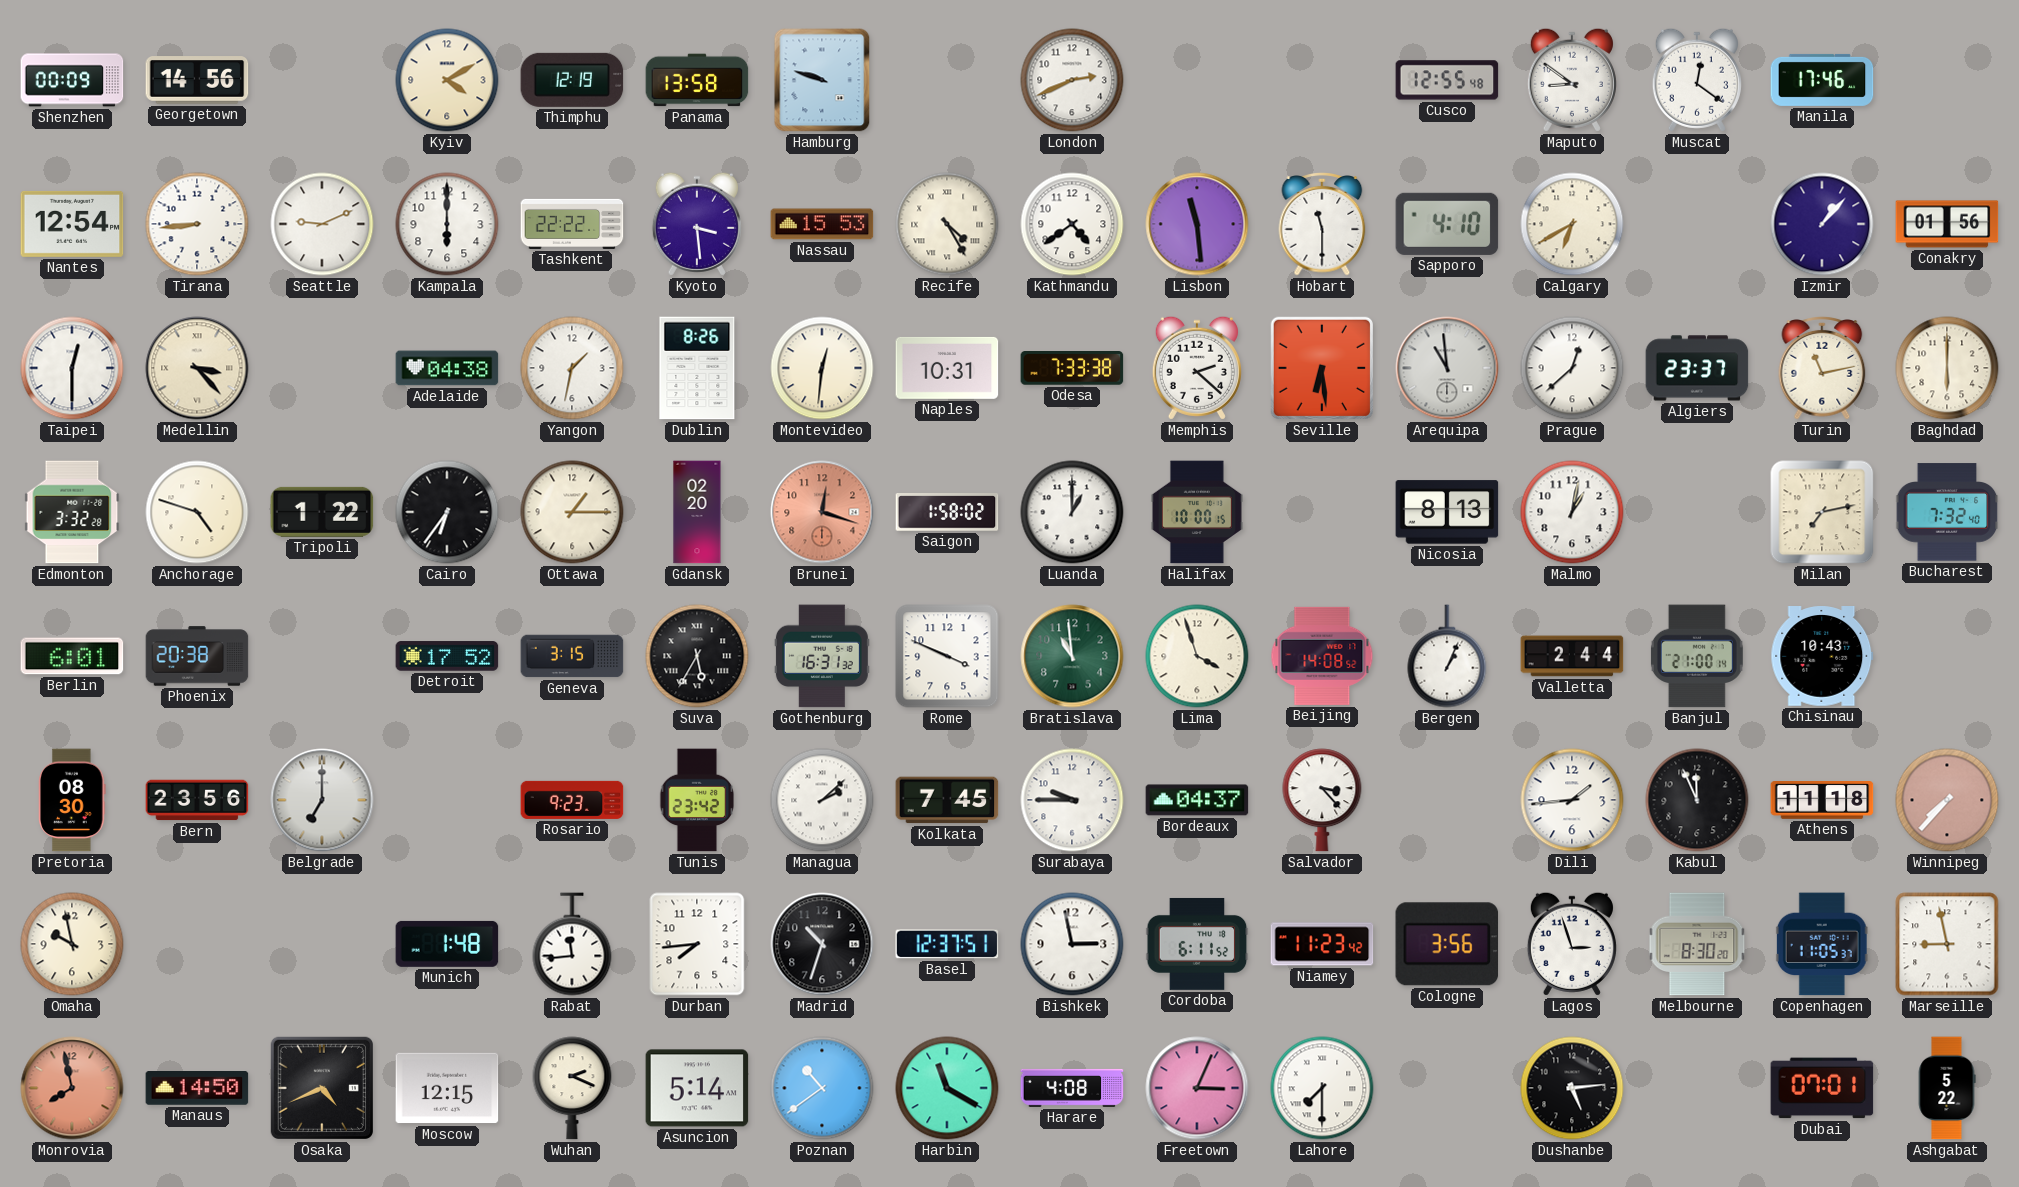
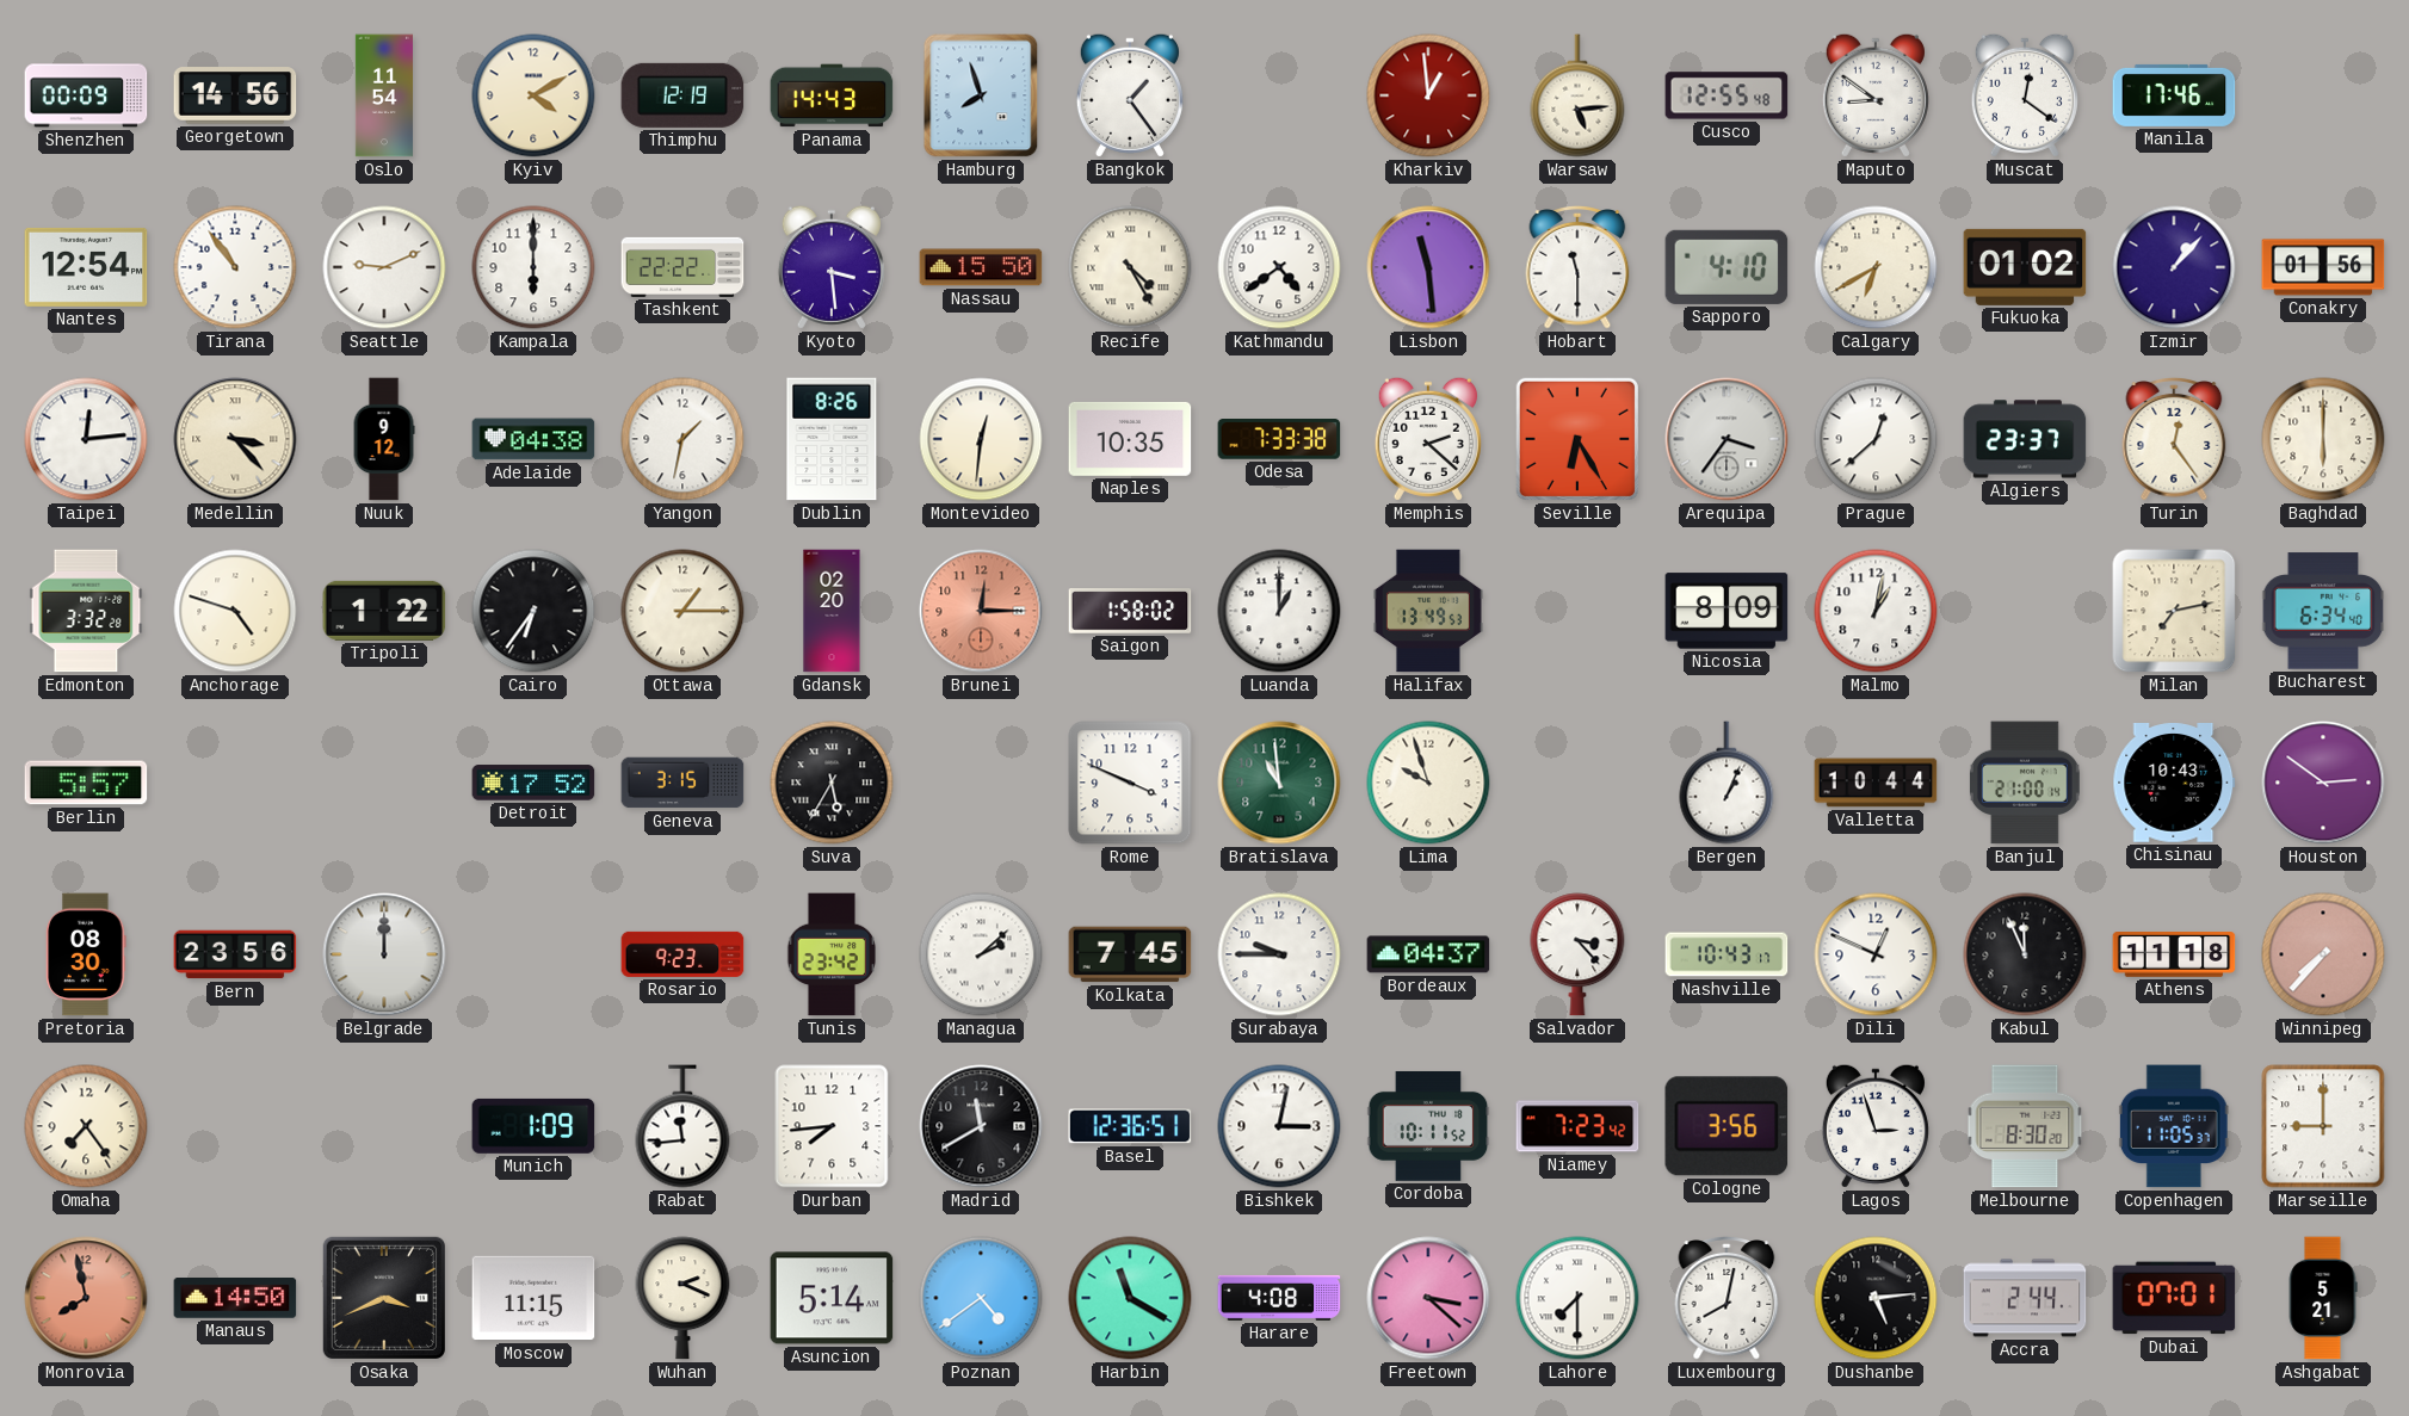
Oslo: none -> 11:54 (384, 95)
Panama: 13:58 -> 14:43 (832, 95)
Hamburg: 9:48 -> 7:57 (981, 95)
Bangkok: none -> 1:24 (1130, 95)
London: 2:41 -> none (1072, 80)
Kharkiv: none -> 12:59 (1428, 95)
Warsaw: none -> 5:14 (1577, 95)
Tirana: 8:44 -> 10:54 (235, 267)
Nassau: 15:53 -> 15:50 (981, 267)
Fukuoka: none -> 01:02 (2025, 267)
Taipei: 12:30 -> 12:14 (86, 439)
Nuuk: none -> 9:12 (384, 439)
Naples: 10:31 -> 10:35 (1130, 439)
Seville: 6:29 -> 6:25 (1577, 439)
Arequipa: 10:59 -> 3:36 (1727, 439)
Turin: 11:13 -> 12:24 (2174, 440)
Brunei: 12:18 -> 12:15 (981, 611)
Halifax: 10:00 -> 13:49 (1428, 611)
Nicosia: 8:13 -> 8:09 (1727, 611)
Bucharest: 7:32 -> 6:34 (2323, 611)
Berlin: 6:01 -> 5:57 (86, 783)
Phoenix: 20:38 -> none (197, 656)
Gothenburg: 16:31 -> none (822, 656)
Lima: 3:57 -> 9:57 (1428, 783)
Beijing: 14:08 -> none (1322, 656)
Valletta: 2:44 -> 10:44 (1876, 783)
Houston: none -> 2:51 (2323, 783)
Belgrade: 7:00 -> 12:00 (384, 954)
Nashville: none -> 10:43 (1727, 954)
Dili: 1:44 -> 12:49 (1876, 954)
Omaha: 9:58 -> 7:24 (86, 1126)
Munich: 1:48 -> 1:09 (533, 1126)
Madrid: 10:33 -> 11:40 (981, 1126)
Basel: 12:37 -> 12:36 (1130, 1126)
Bishkek: 2:58 -> 3:02 (1279, 1126)
Cordoba: 6:11 -> 10:11 (1428, 1126)
Niamey: 11:23 -> 7:23 (1577, 1126)
Marseille: 8:58 -> 9:00 (2323, 1126)
Osaka: 4:41 -> 3:41 (384, 1298)
Moscow: 12:15 -> 11:15 (533, 1298)
Poznan: 10:39 -> 4:39 (981, 1298)
Freetown: 3:04 -> 3:22 (1428, 1298)
Luxembourg: none -> 8:02 (1727, 1299)
Accra: none -> 2:44 (2025, 1298)
Ashgabat: 5:22 -> 5:21 (2323, 1298)
